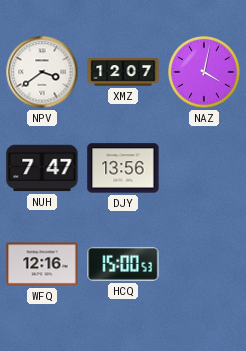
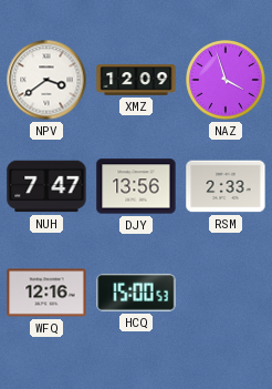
XMZ: 12:07 -> 12:09 (136, 80)
NAZ: 4:02 -> 3:57 (227, 81)
RSM: none -> 2:33 (226, 186)
